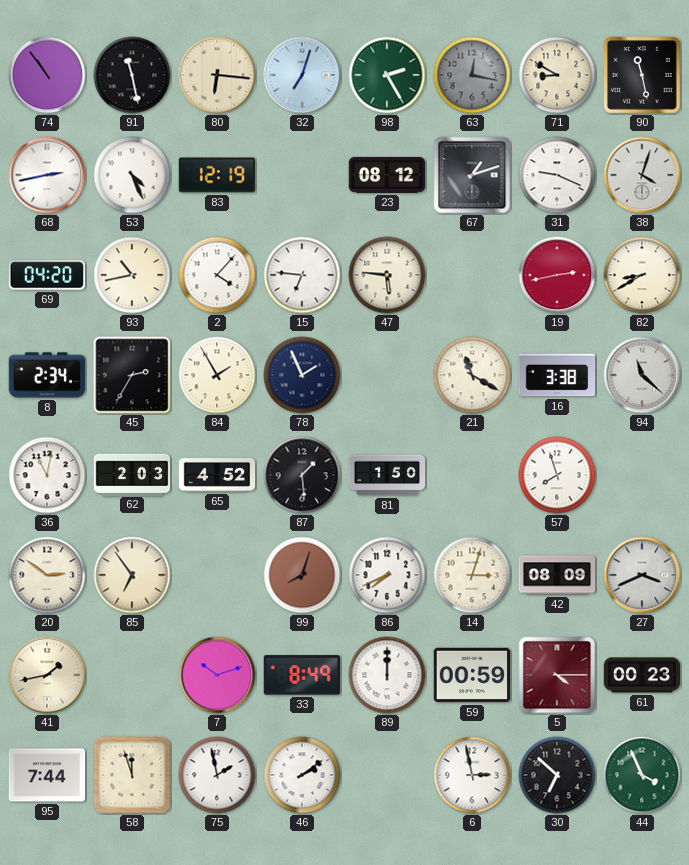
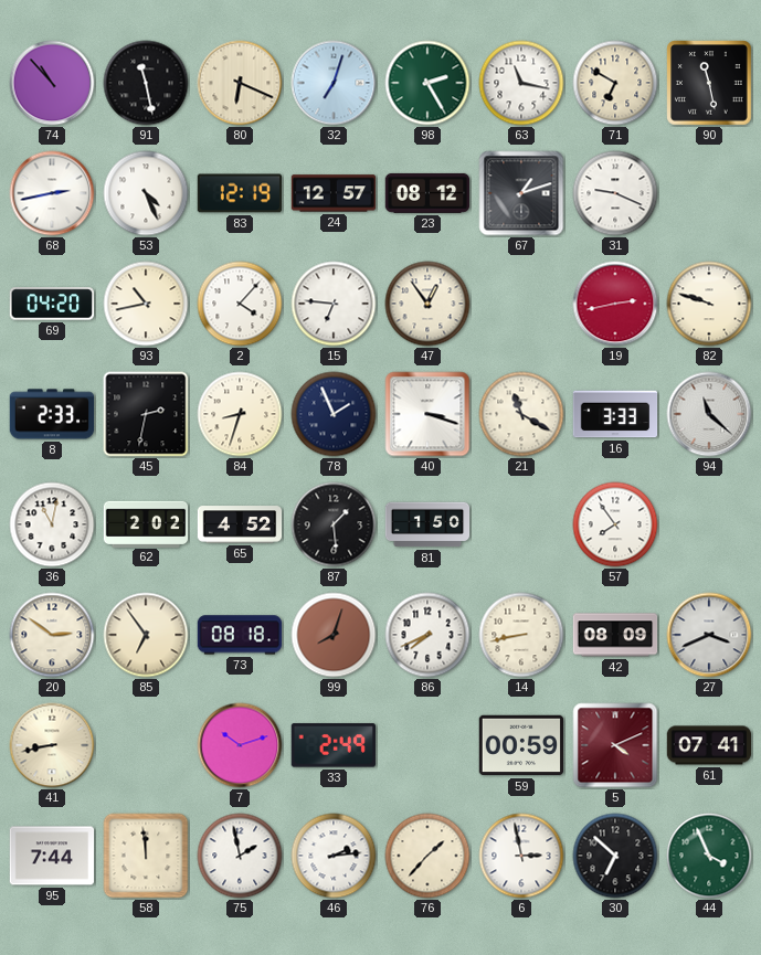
74: 10:54 -> 10:53 (52, 83)
80: 6:16 -> 6:19 (240, 83)
63: 12:17 -> 11:17 (521, 83)
63 dial: grey -> white (521, 83)
71: 8:50 -> 6:50 (615, 83)
24: none -> 12:57 (334, 193)
38: 4:03 -> none (642, 175)
47: 5:46 -> 12:54 (427, 304)
82: 8:40 -> 9:48 (709, 304)
8: 2:34 -> 2:33 (52, 414)
45: 2:35 -> 2:32 (146, 414)
84: 1:55 -> 8:33 (240, 414)
40: none -> 3:18 (427, 414)
16: 3:38 -> 3:33 (615, 414)
62: 2:03 -> 2:02 (146, 523)
57: 7:57 -> 7:54 (615, 524)
73: none -> 08:18 (240, 635)
14: 3:03 -> 8:43 (521, 635)
41: 1:43 -> 8:43 (52, 745)
33: 8:49 -> 2:49 (334, 745)
89: 12:00 -> none (387, 675)
5: 4:15 -> 4:11 (615, 745)
61: 00:23 -> 07:41 (709, 745)
58: 11:57 -> 11:59 (146, 856)
46: 2:09 -> 2:14 (334, 856)
76: none -> 1:37 (427, 856)
